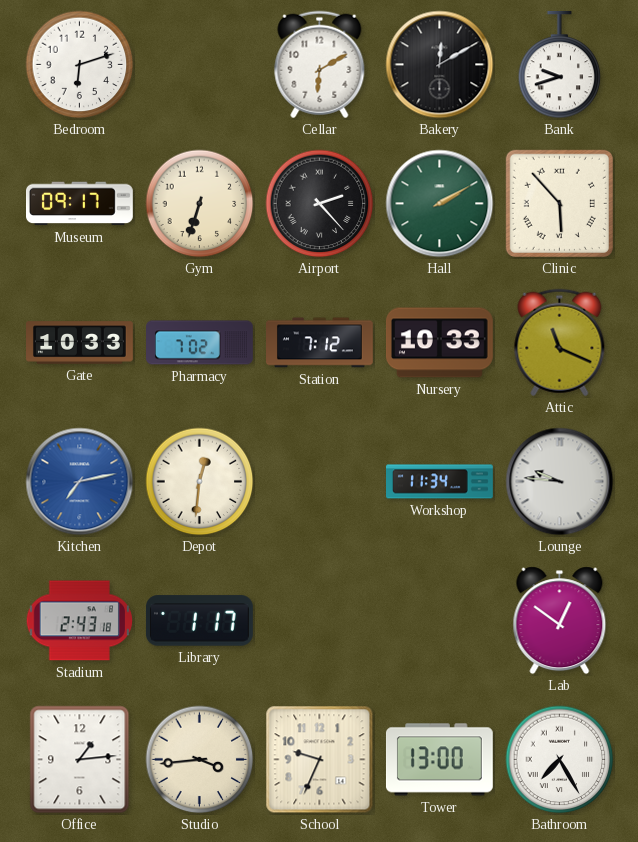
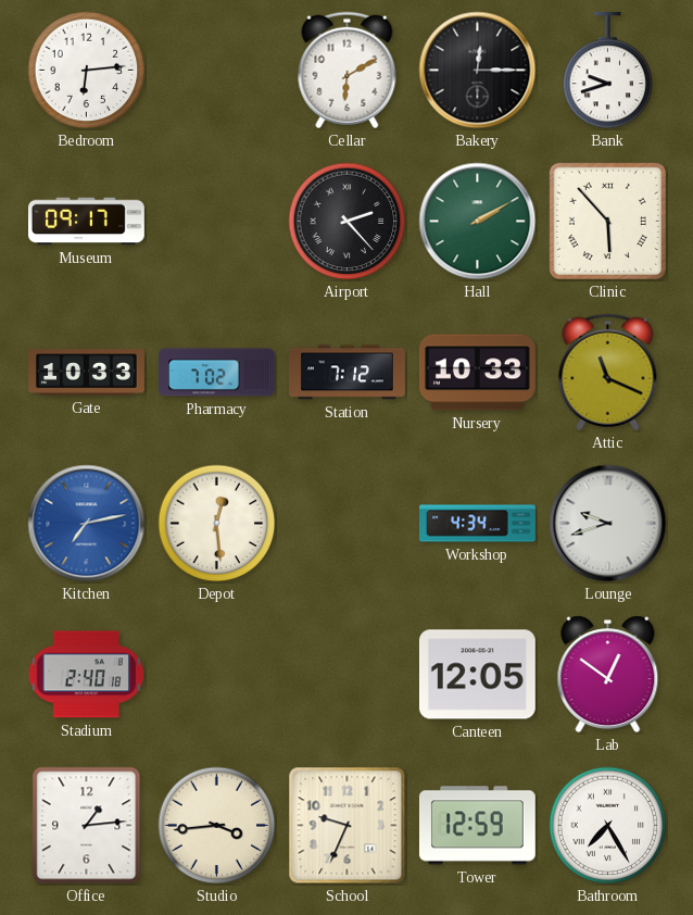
Bedroom: 6:12 -> 6:14 (87, 71)
Bakery: 12:10 -> 12:15 (478, 71)
Gym: 6:33 -> none (200, 204)
Depot: 12:31 -> 12:29 (217, 524)
Workshop: 11:34 -> 4:34 (478, 524)
Lounge: 9:46 -> 9:42 (608, 524)
Stadium: 2:43 -> 2:40 (86, 675)
Library: 1:17 -> none (199, 621)
Canteen: none -> 12:05 (477, 675)
Tower: 13:00 -> 12:59 (477, 826)
